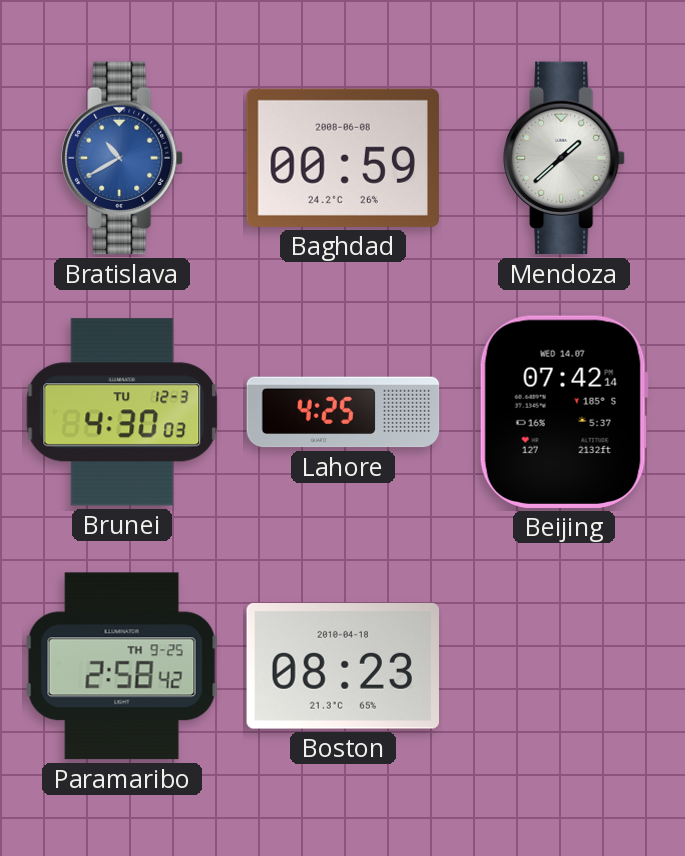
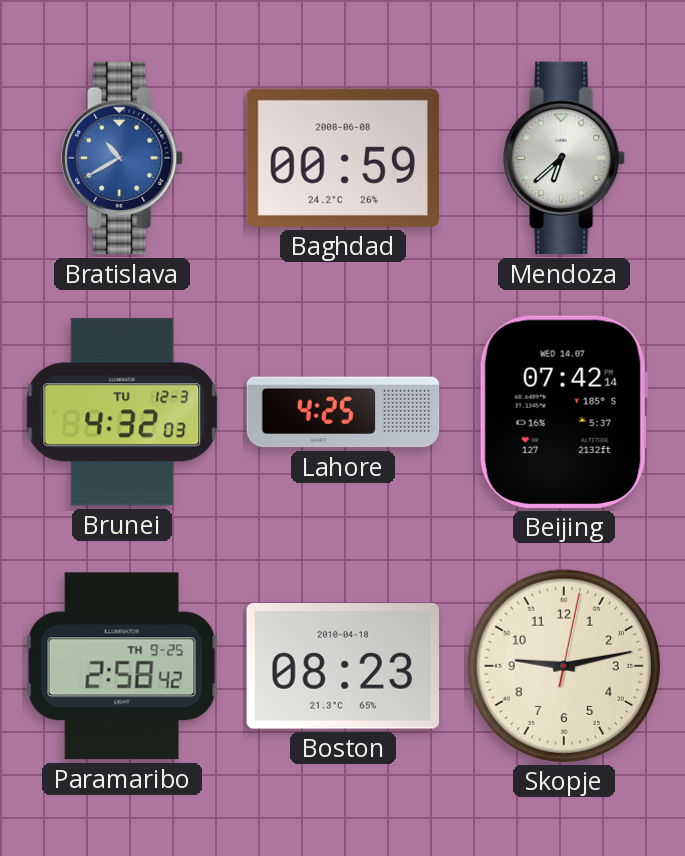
Mendoza: 1:38 -> 6:38 (564, 158)
Brunei: 4:30 -> 4:32 (122, 412)
Skopje: none -> 9:13 (563, 665)
